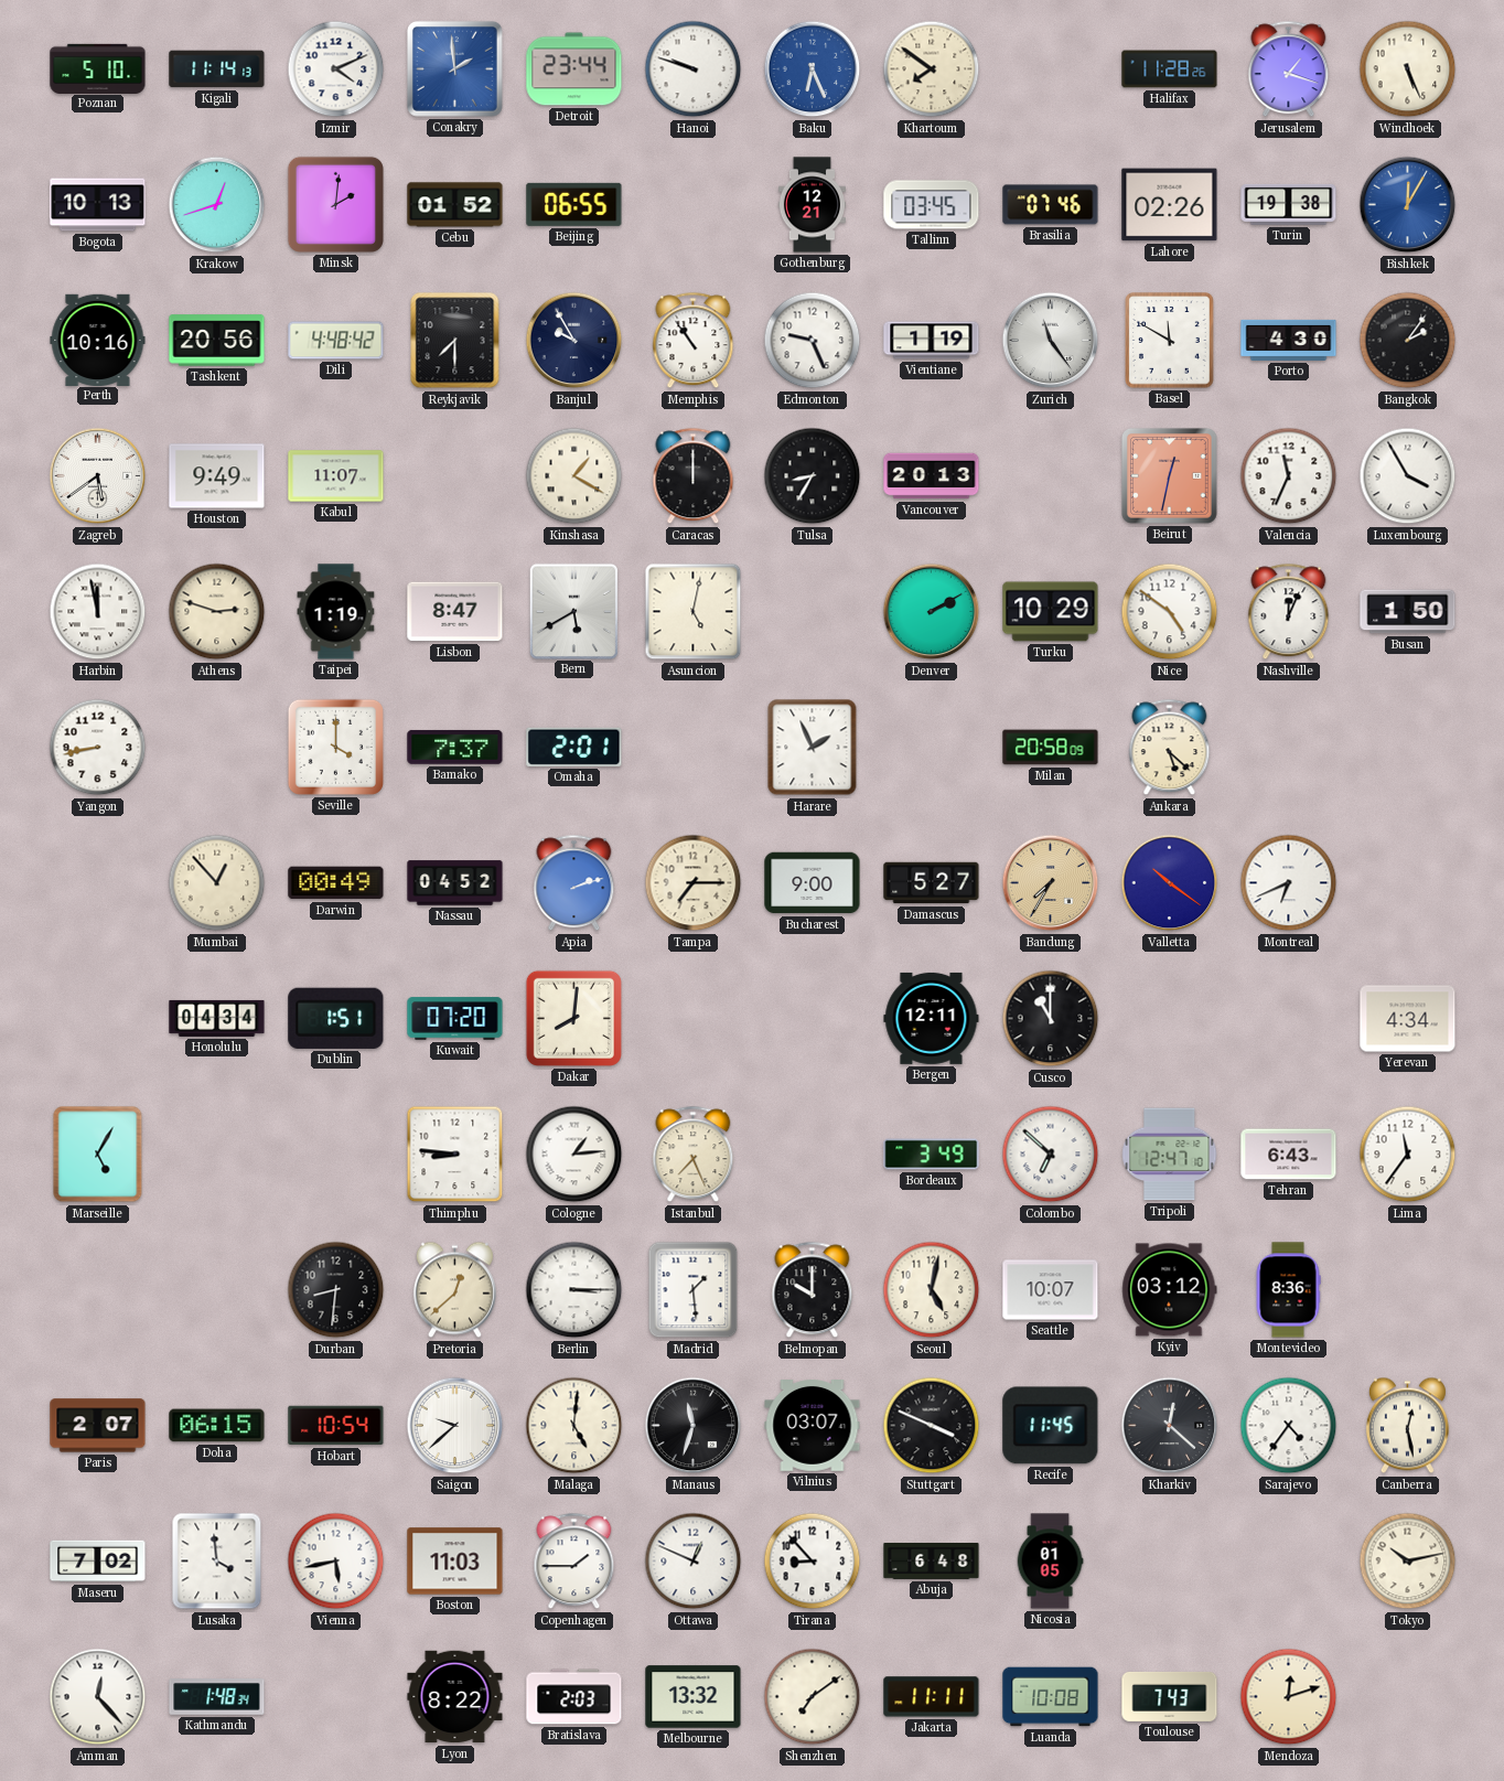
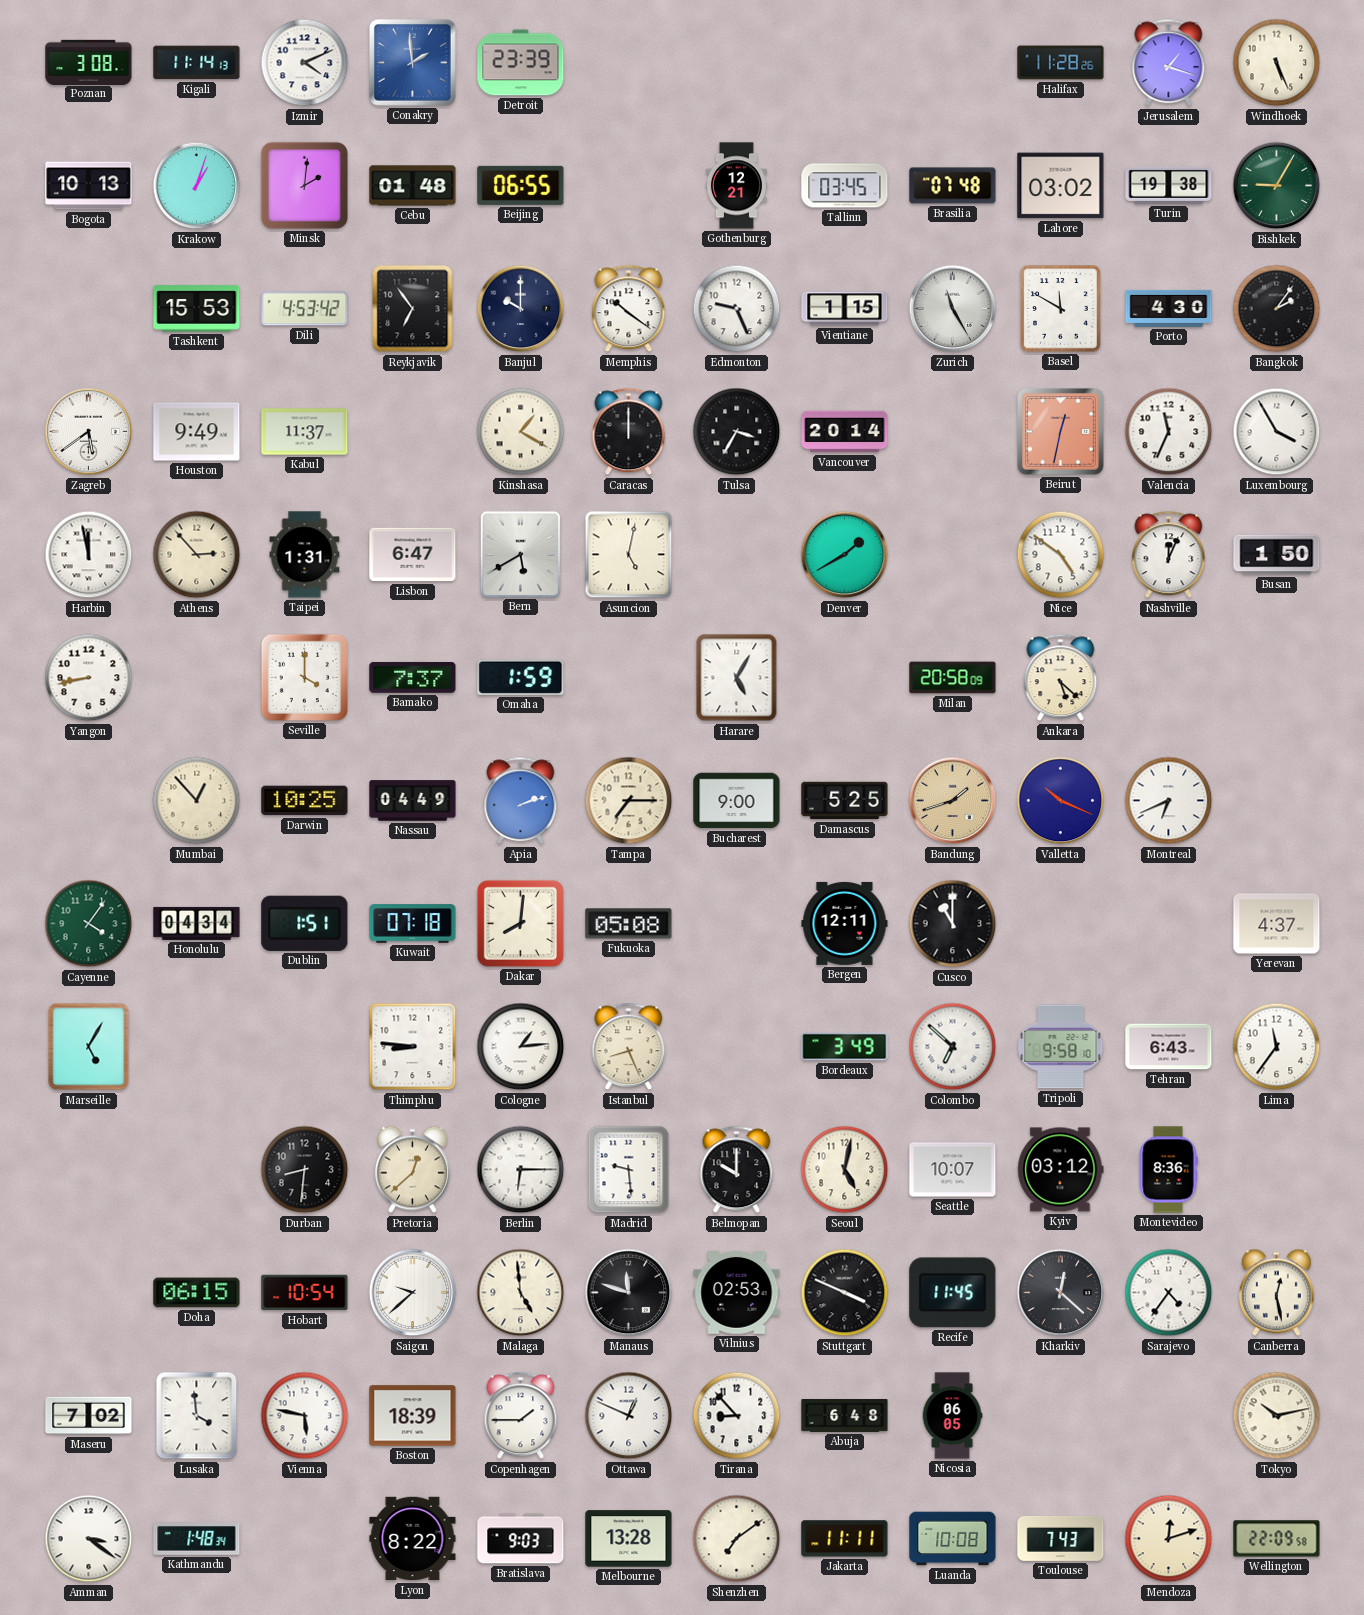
Poznan: 5:10 -> 3:08 (89, 62)
Detroit: 23:44 -> 23:39 (521, 63)
Hanoi: 9:48 -> none (694, 69)
Baku: 6:26 -> none (813, 69)
Khartoum: 7:51 -> none (932, 69)
Krakow: 12:42 -> 1:03 (197, 186)
Cebu: 01:52 -> 01:48 (413, 186)
Brasilia: 07:46 -> 07:48 (953, 186)
Lahore: 02:26 -> 03:02 (1061, 186)
Bishkek: 12:05 -> 9:05 (1277, 186)
Bishkek dial: blue -> green (1277, 186)
Perth: 10:16 -> none (98, 340)
Tashkent: 20:56 -> 15:53 (197, 309)
Dili: 4:48 -> 4:53 (305, 309)
Reykjavik: 7:30 -> 6:54 (413, 309)
Banjul: 9:55 -> 10:00 (521, 309)
Memphis: 10:54 -> 10:21 (629, 309)
Vientiane: 1:19 -> 1:15 (845, 309)
Zurich: 11:24 -> 11:25 (953, 309)
Kabul: 11:07 -> 11:37 (305, 432)
Tulsa: 8:35 -> 3:35 (737, 432)
Vancouver: 20:13 -> 20:14 (845, 432)
Athens: 2:48 -> 2:53 (197, 555)
Taipei: 1:19 -> 1:31 (305, 555)
Lisbon: 8:47 -> 6:47 (413, 555)
Denver: 2:10 -> 1:40 (845, 555)
Turku: 10:29 -> none (1051, 612)
Omaha: 2:01 -> 1:59 (521, 677)
Harare: 1:56 -> 5:05 (737, 678)
Darwin: 00:49 -> 10:25 (305, 801)
Nassau: 04:52 -> 04:49 (413, 801)
Damascus: 5:27 -> 5:25 (845, 801)
Bandung: 7:35 -> 1:42 (953, 801)
Valletta: 10:21 -> 10:19 (1061, 801)
Cayenne: none -> 4:06 (89, 924)
Kuwait: 07:20 -> 07:18 (413, 924)
Fukuoka: none -> 05:08 (629, 924)
Yerevan: 4:34 -> 4:37 (1277, 924)
Istanbul: 7:26 -> 8:26 (629, 1047)
Tripoli: 12:47 -> 9:58 (1061, 1047)
Berlin: 3:15 -> 6:15 (521, 1170)
Madrid: 1:29 -> 9:29 (629, 1170)
Paris: 2:07 -> none (98, 1426)
Malaga: 5:01 -> 4:59 (521, 1293)
Manaus: 11:33 -> 11:48 (629, 1293)
Vilnius: 03:07 -> 02:53 (737, 1293)
Vienna: 5:43 -> 5:47 (305, 1416)
Boston: 11:03 -> 18:39 (413, 1416)
Nicosia: 01:05 -> 06:05 (952, 1416)
Amman: 12:23 -> 3:21 (89, 1539)
Bratislava: 2:03 -> 9:03 (521, 1539)
Melbourne: 13:32 -> 13:28 (629, 1539)
Wellington: none -> 22:09 (1277, 1539)
